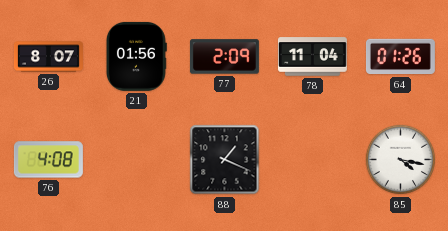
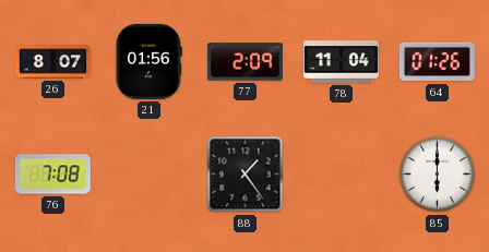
76: 4:08 -> 7:08 (52, 175)
88: 1:19 -> 1:24 (246, 175)
85: 4:17 -> 6:00 (438, 175)
